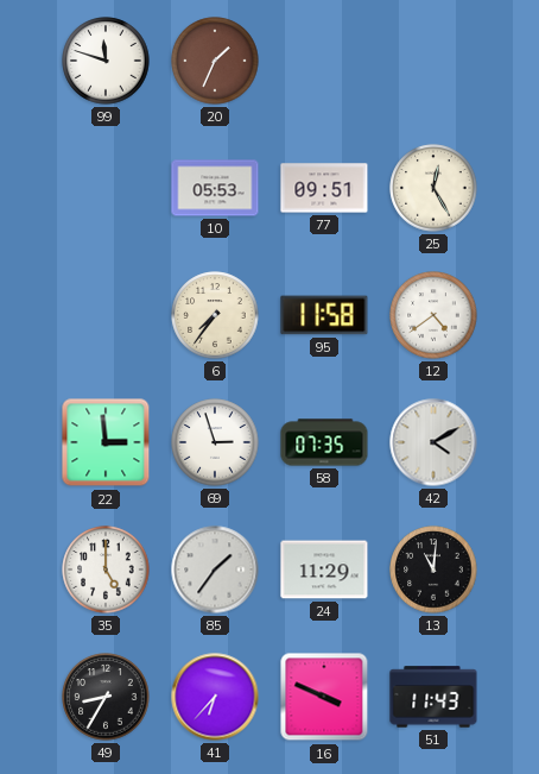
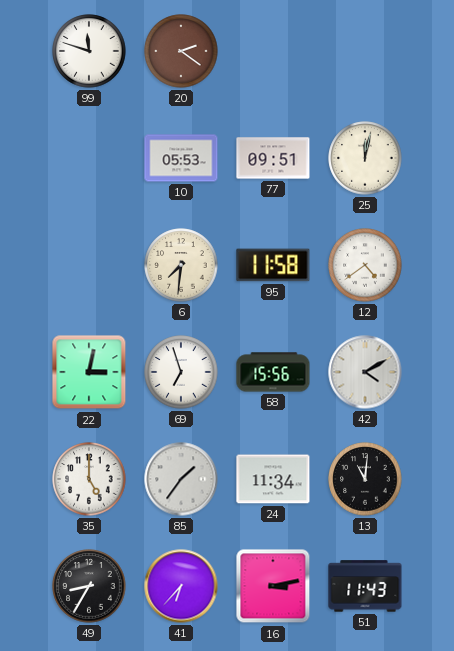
20: 1:34 -> 2:21 (181, 51)
25: 12:25 -> 12:02 (365, 158)
6: 7:36 -> 7:31 (181, 265)
22: 2:59 -> 3:02 (89, 372)
69: 2:57 -> 6:57 (181, 372)
58: 07:35 -> 15:56 (273, 372)
24: 11:29 -> 11:34 (273, 479)
16: 3:49 -> 3:13 (273, 586)
